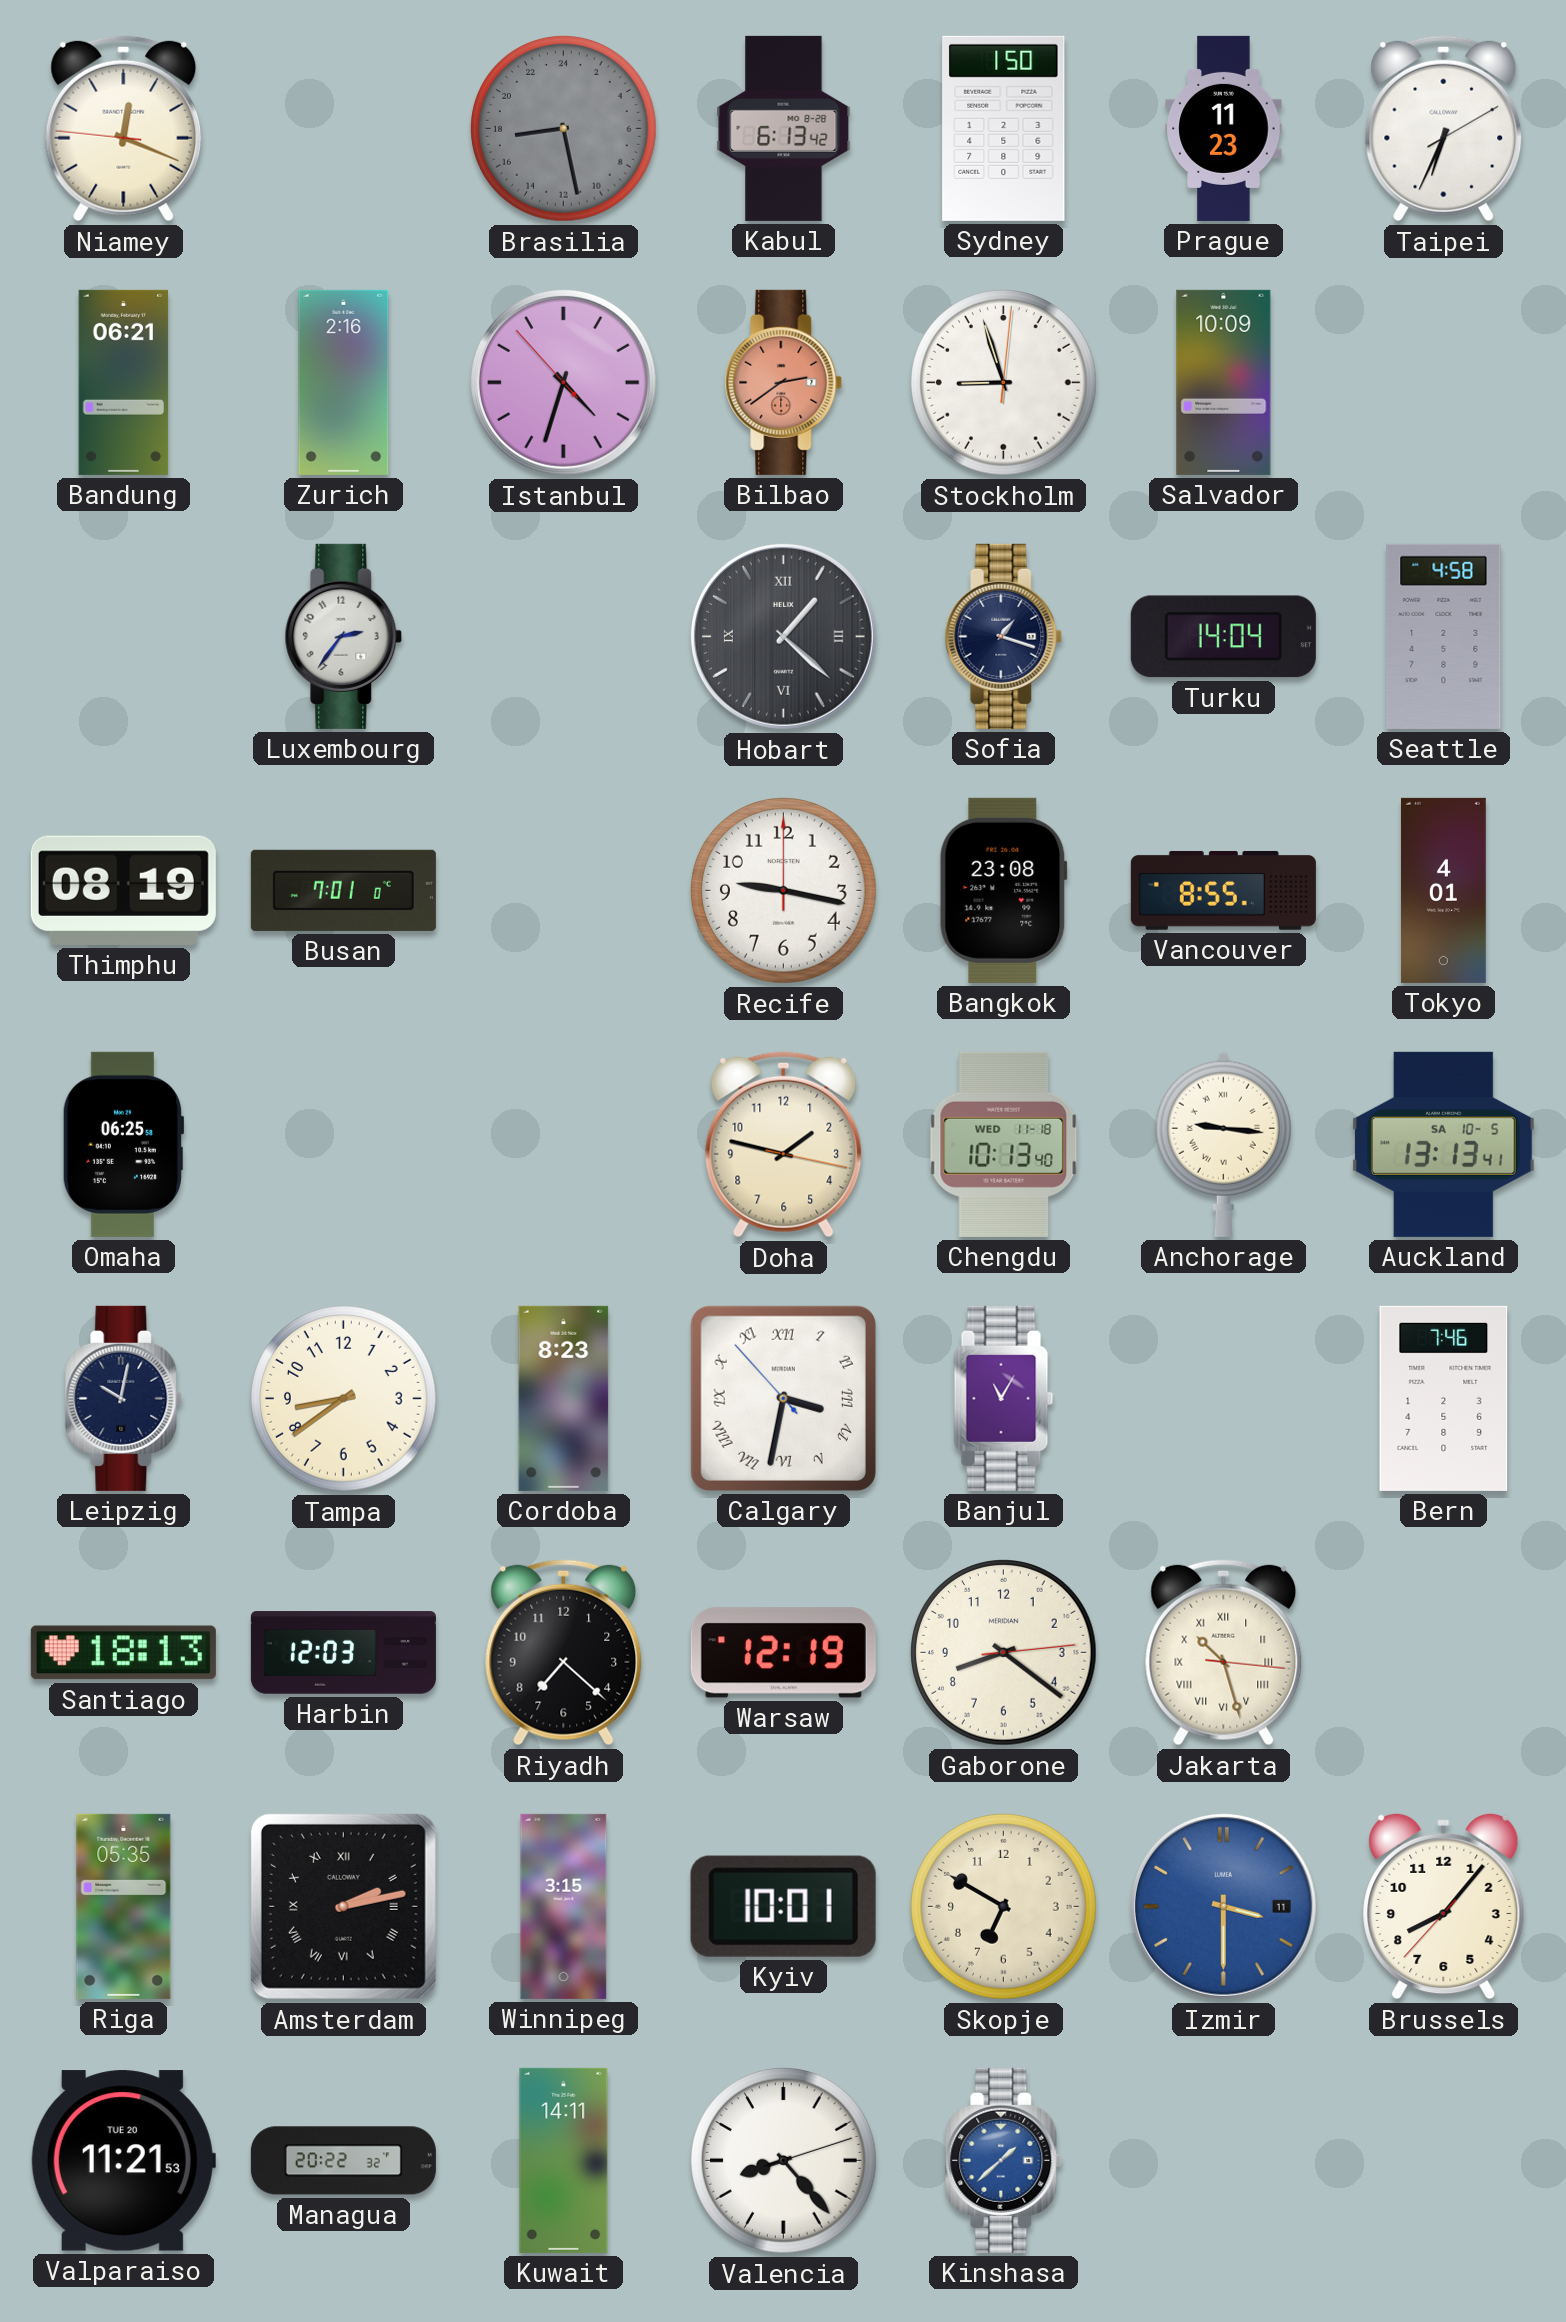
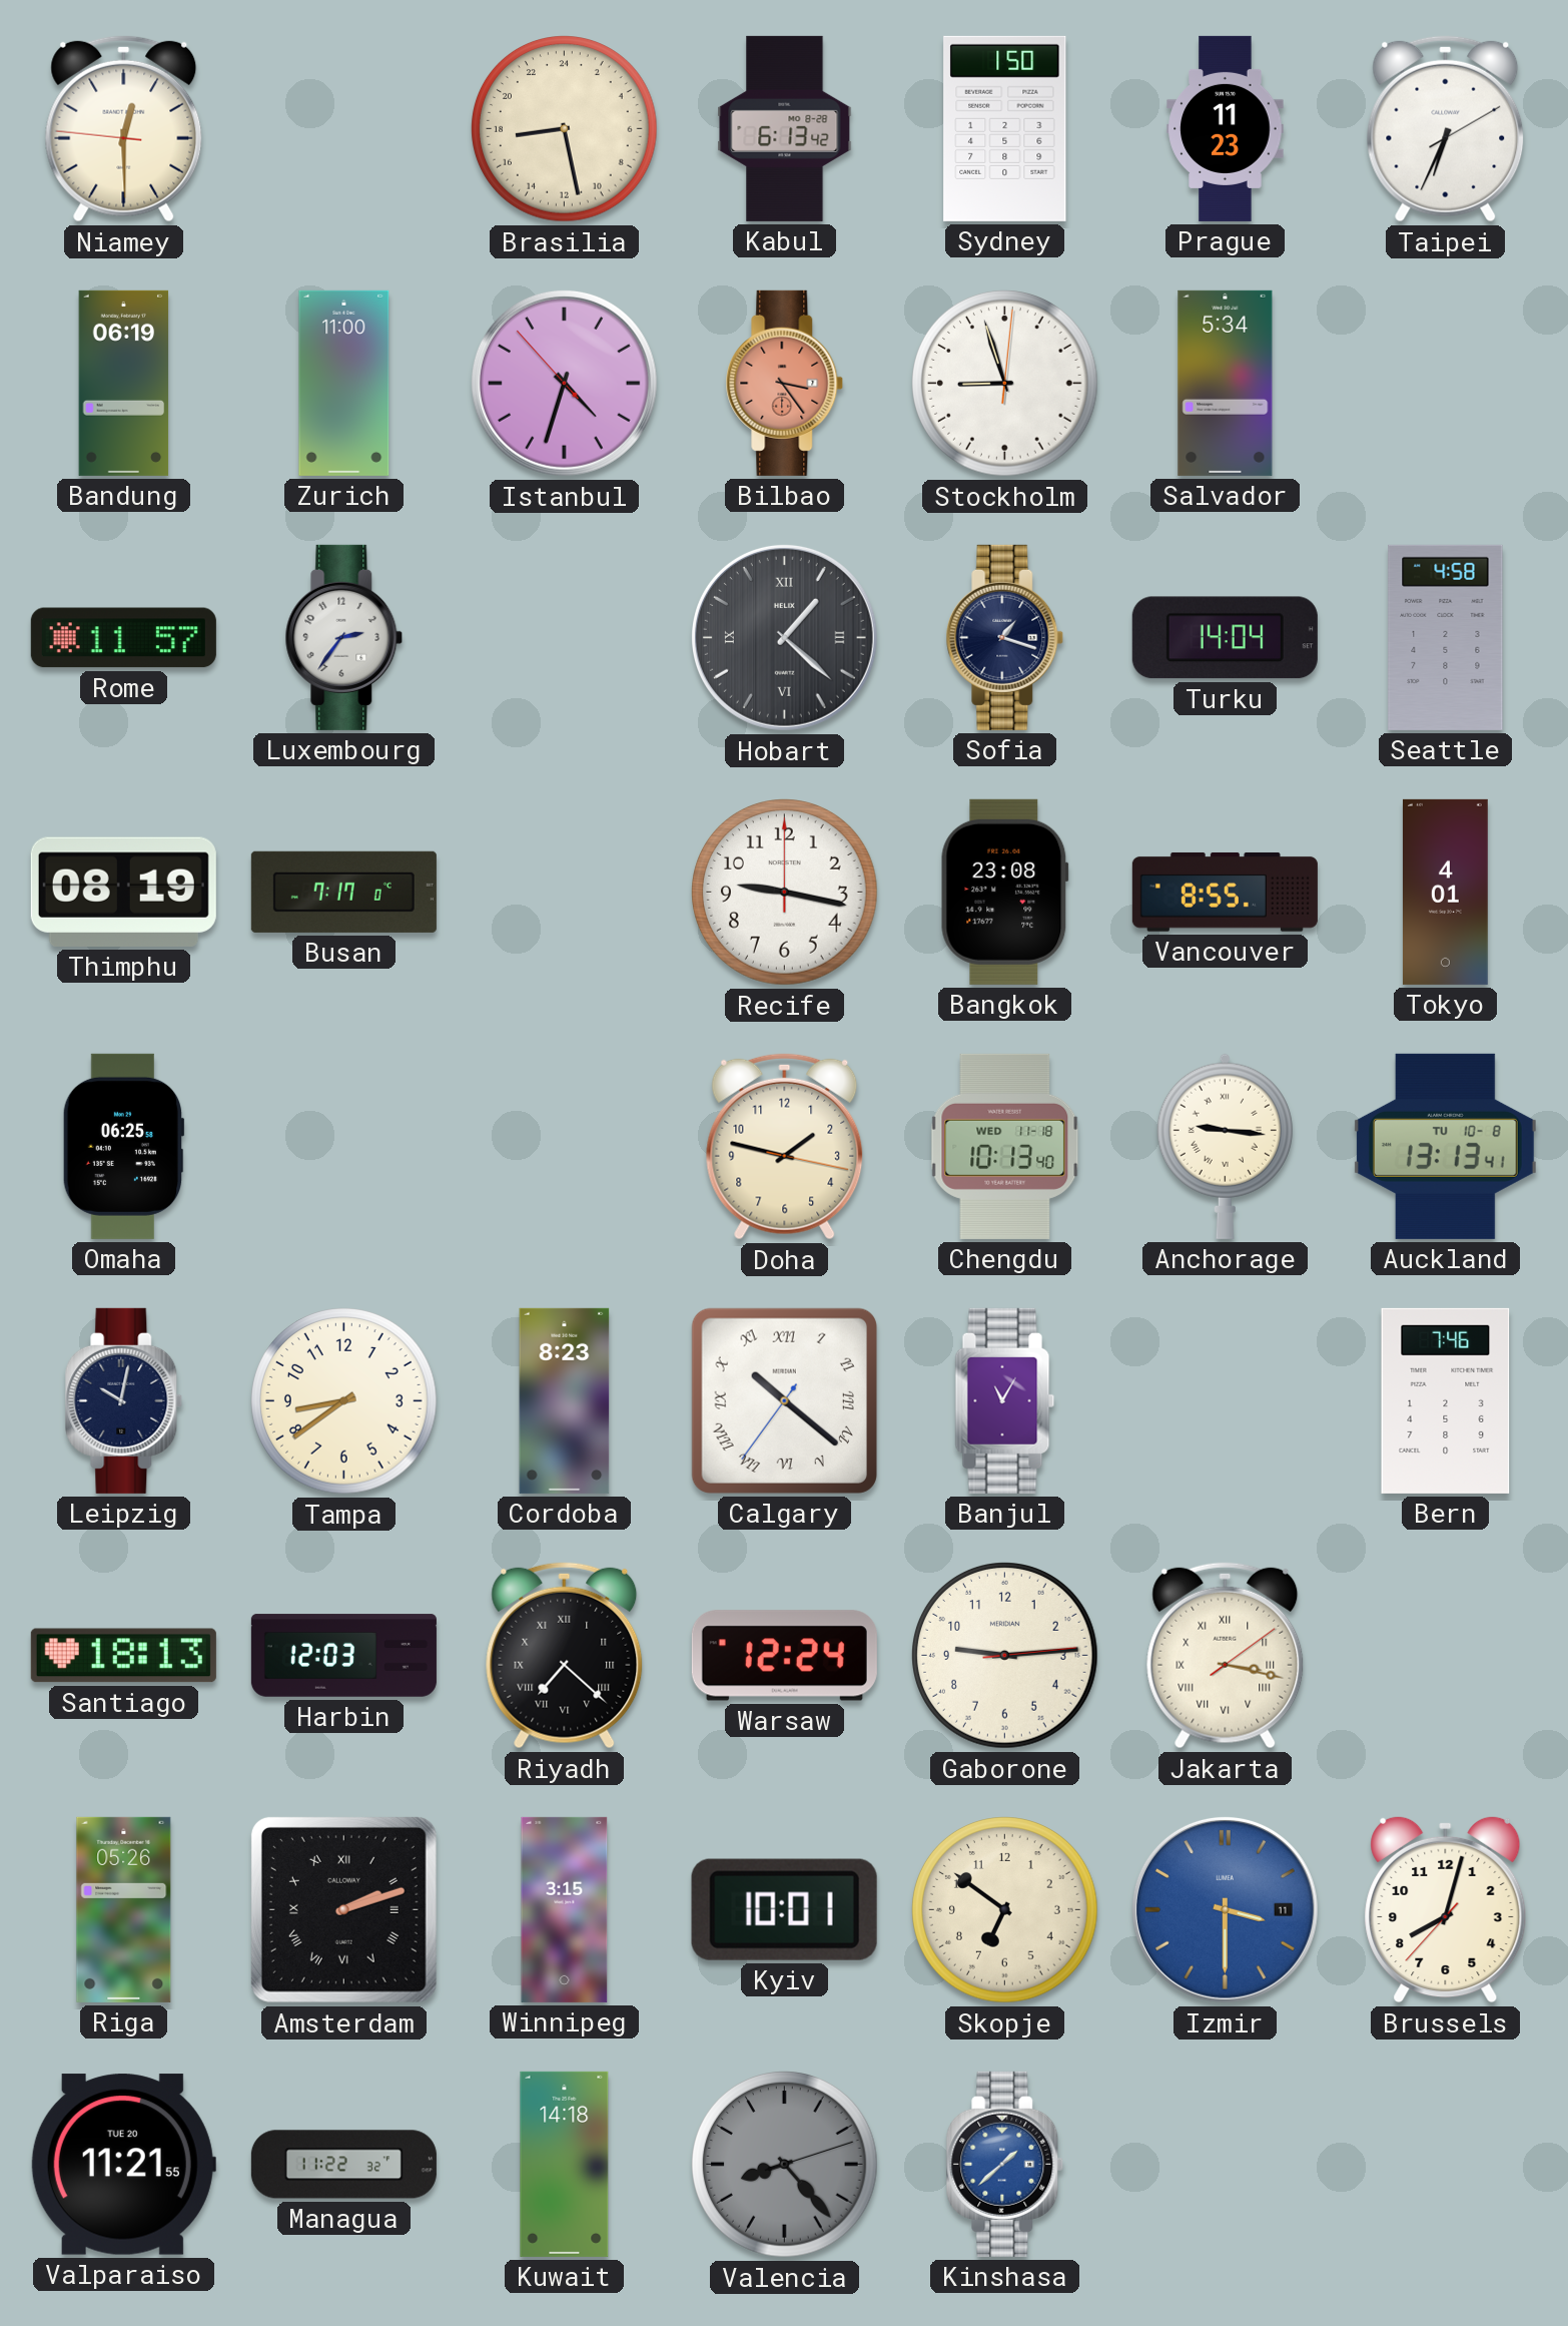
Niamey: 12:18 -> 12:29 (124, 128)
Brasilia dial: grey -> cream (565, 129)
Bandung: 06:21 -> 06:19 (124, 383)
Zurich: 2:16 -> 11:00 (344, 383)
Bilbao: 2:39 -> 3:24 (785, 383)
Salvador: 10:09 -> 5:34 (1226, 383)
Rome: none -> 11:57 (123, 638)
Busan: 7:01 -> 7:17 (343, 892)
Auckland date: SA 10-5 -> TU 10-8 (1445, 1146)
Calgary: 3:31 -> 10:21 (784, 1400)
Riyadh numerals: Arabic -> Roman (565, 1655)
Warsaw: 12:19 -> 12:24 (784, 1656)
Gaborone: 8:21 -> 9:14 (1005, 1656)
Jakarta: 10:27 -> 3:17 (1226, 1655)
Riga: 05:35 -> 05:26 (124, 1909)
Amsterdam: 2:13 -> 2:12 (343, 1909)
Skopje: 6:50 -> 6:51 (1005, 1910)
Brussels: 8:06 -> 8:02 (1446, 1909)
Valparaiso: 11:21:53 -> 11:21:55 (123, 2165)
Managua: 20:22 -> 11:22 (343, 2165)
Kuwait: 14:11 -> 14:18 (565, 2164)
Valencia dial: white -> grey (785, 2165)
